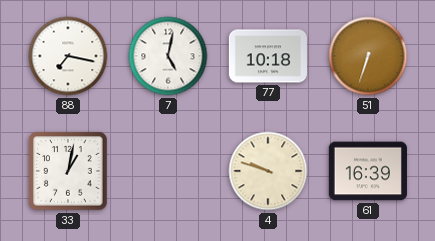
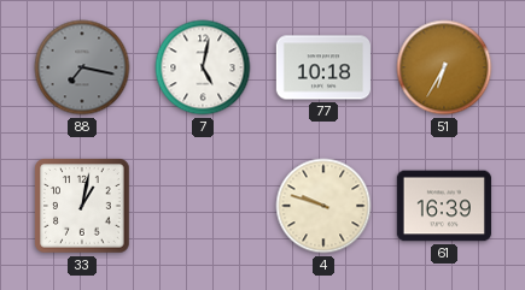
88 dial: white -> grey (82, 67)
51: 6:33 -> 6:35 (444, 67)
